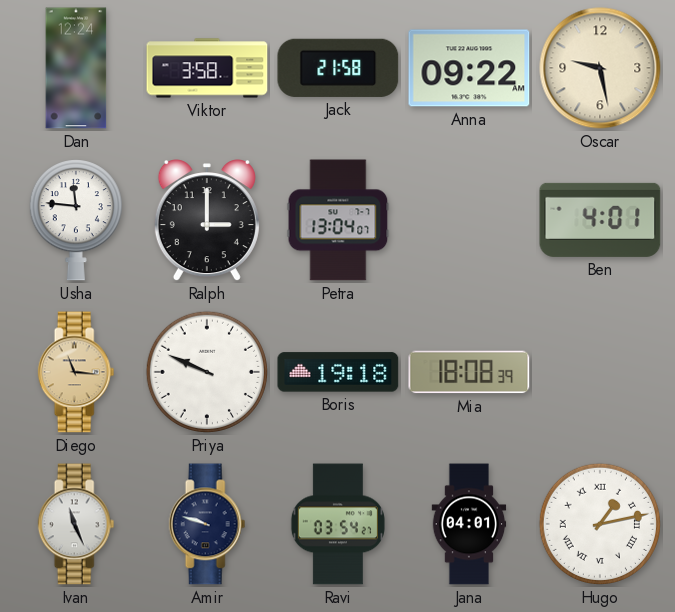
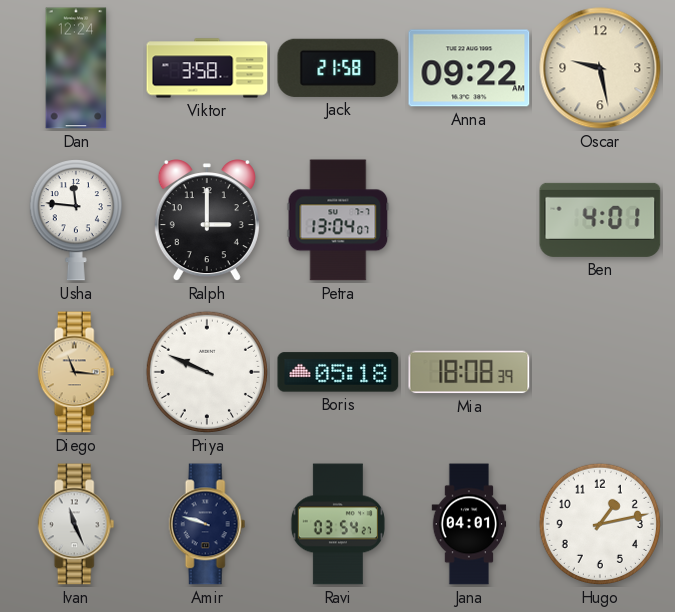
Boris: 19:18 -> 05:18 (338, 372)
Hugo numerals: Roman -> Arabic (600, 524)
